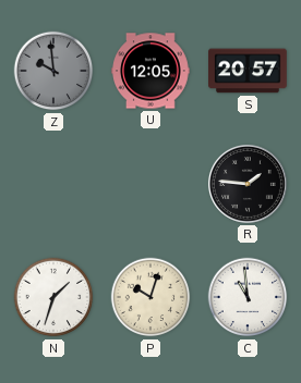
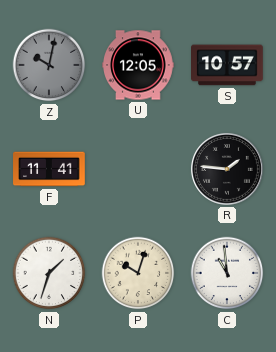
Z: 9:59 -> 10:02 (49, 65)
S: 20:57 -> 10:57 (228, 65)
F: none -> 11:41 (49, 169)
